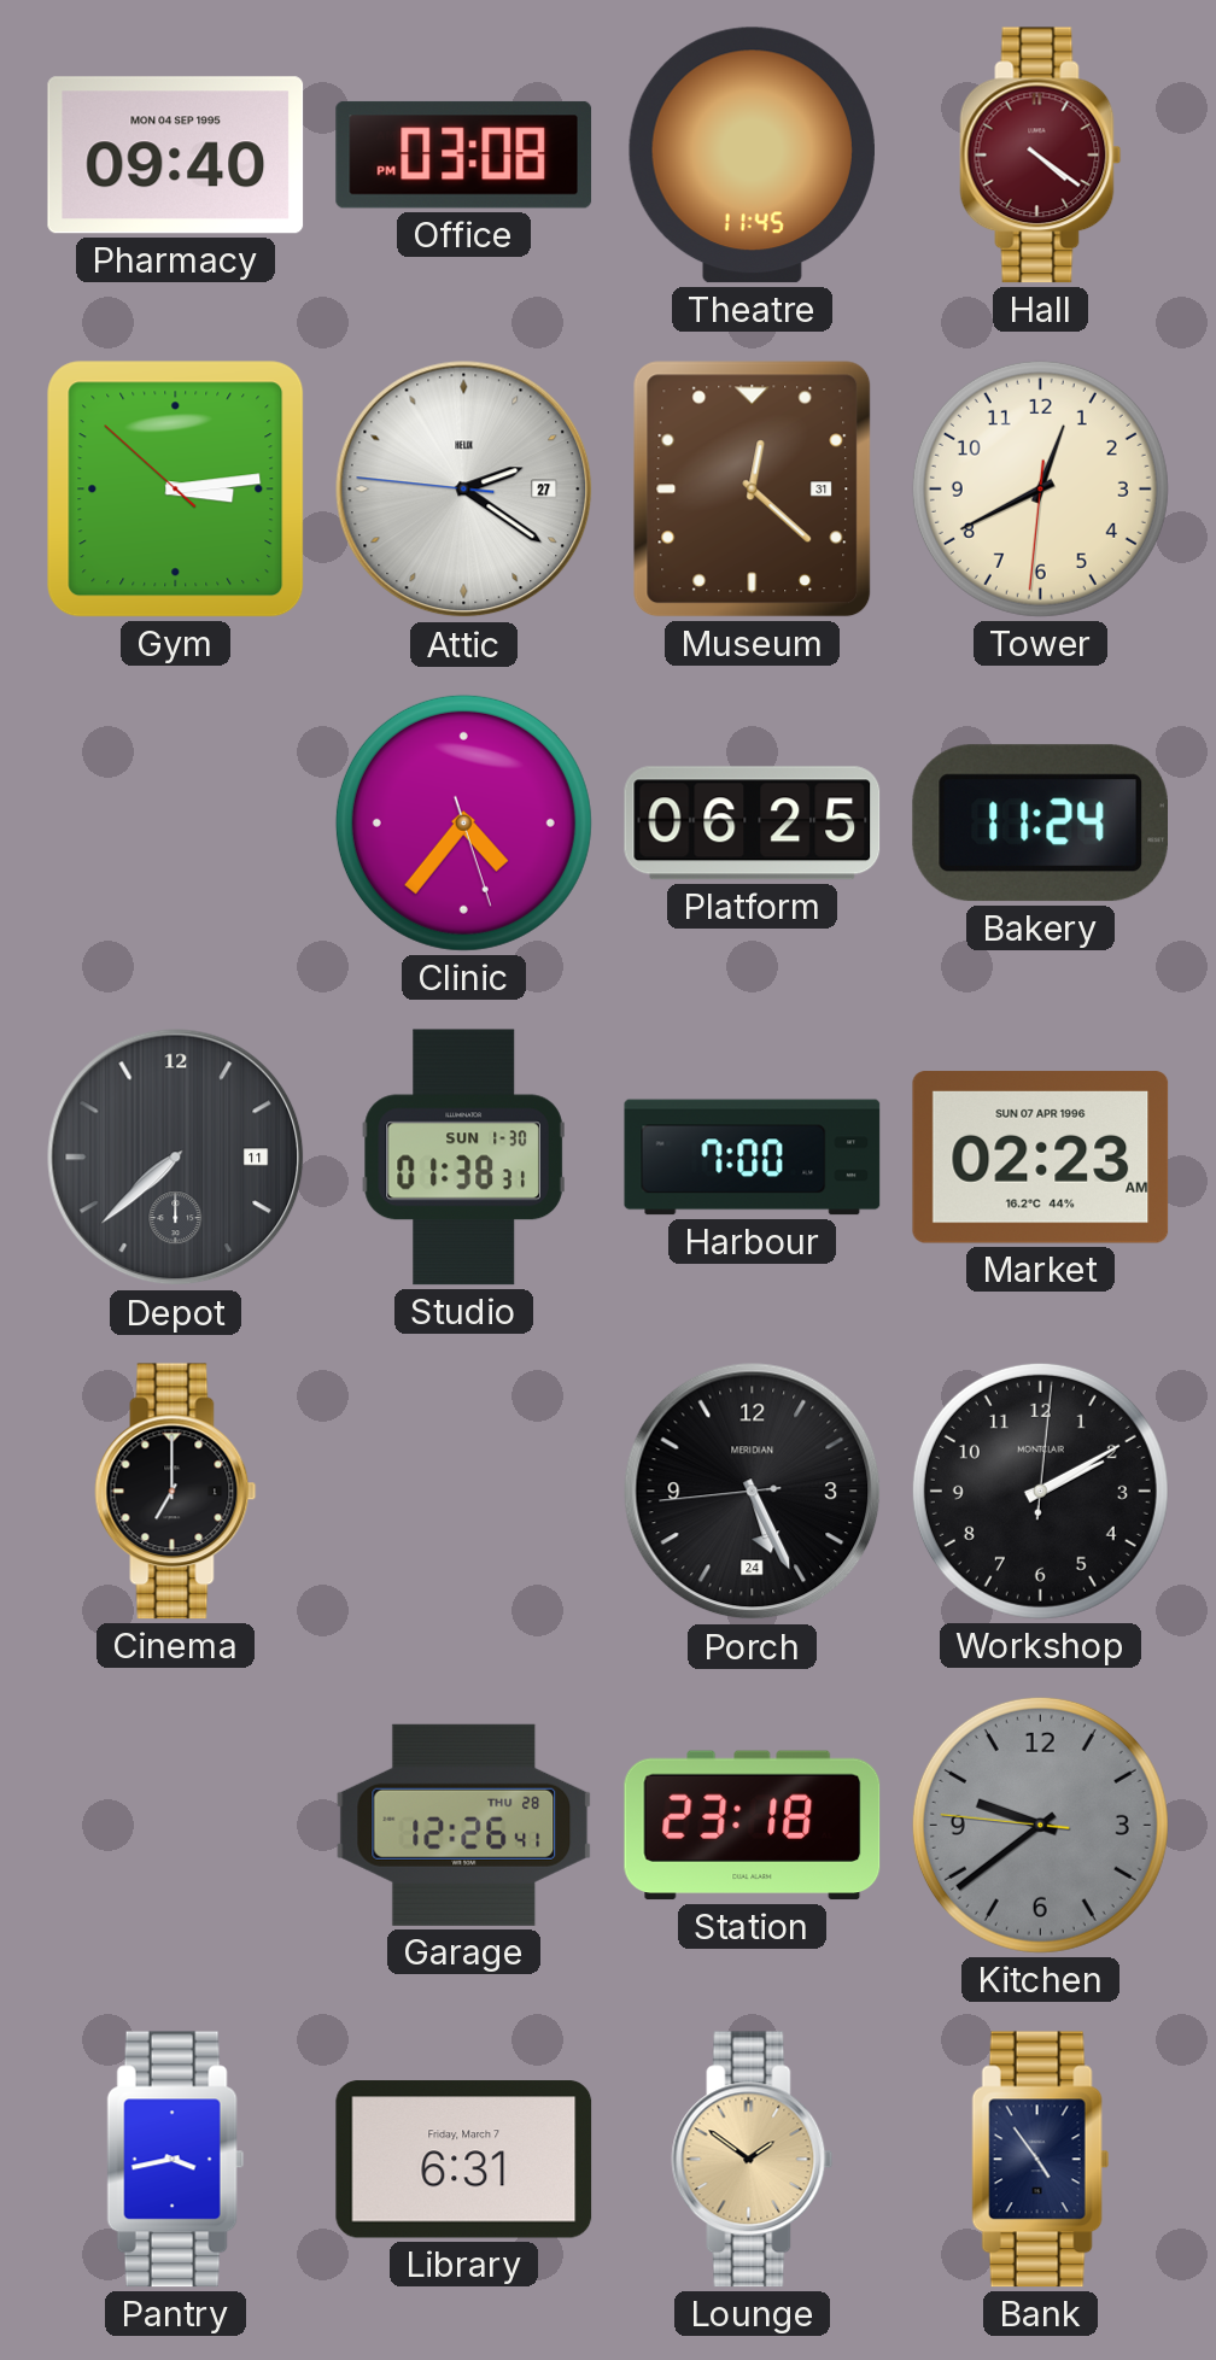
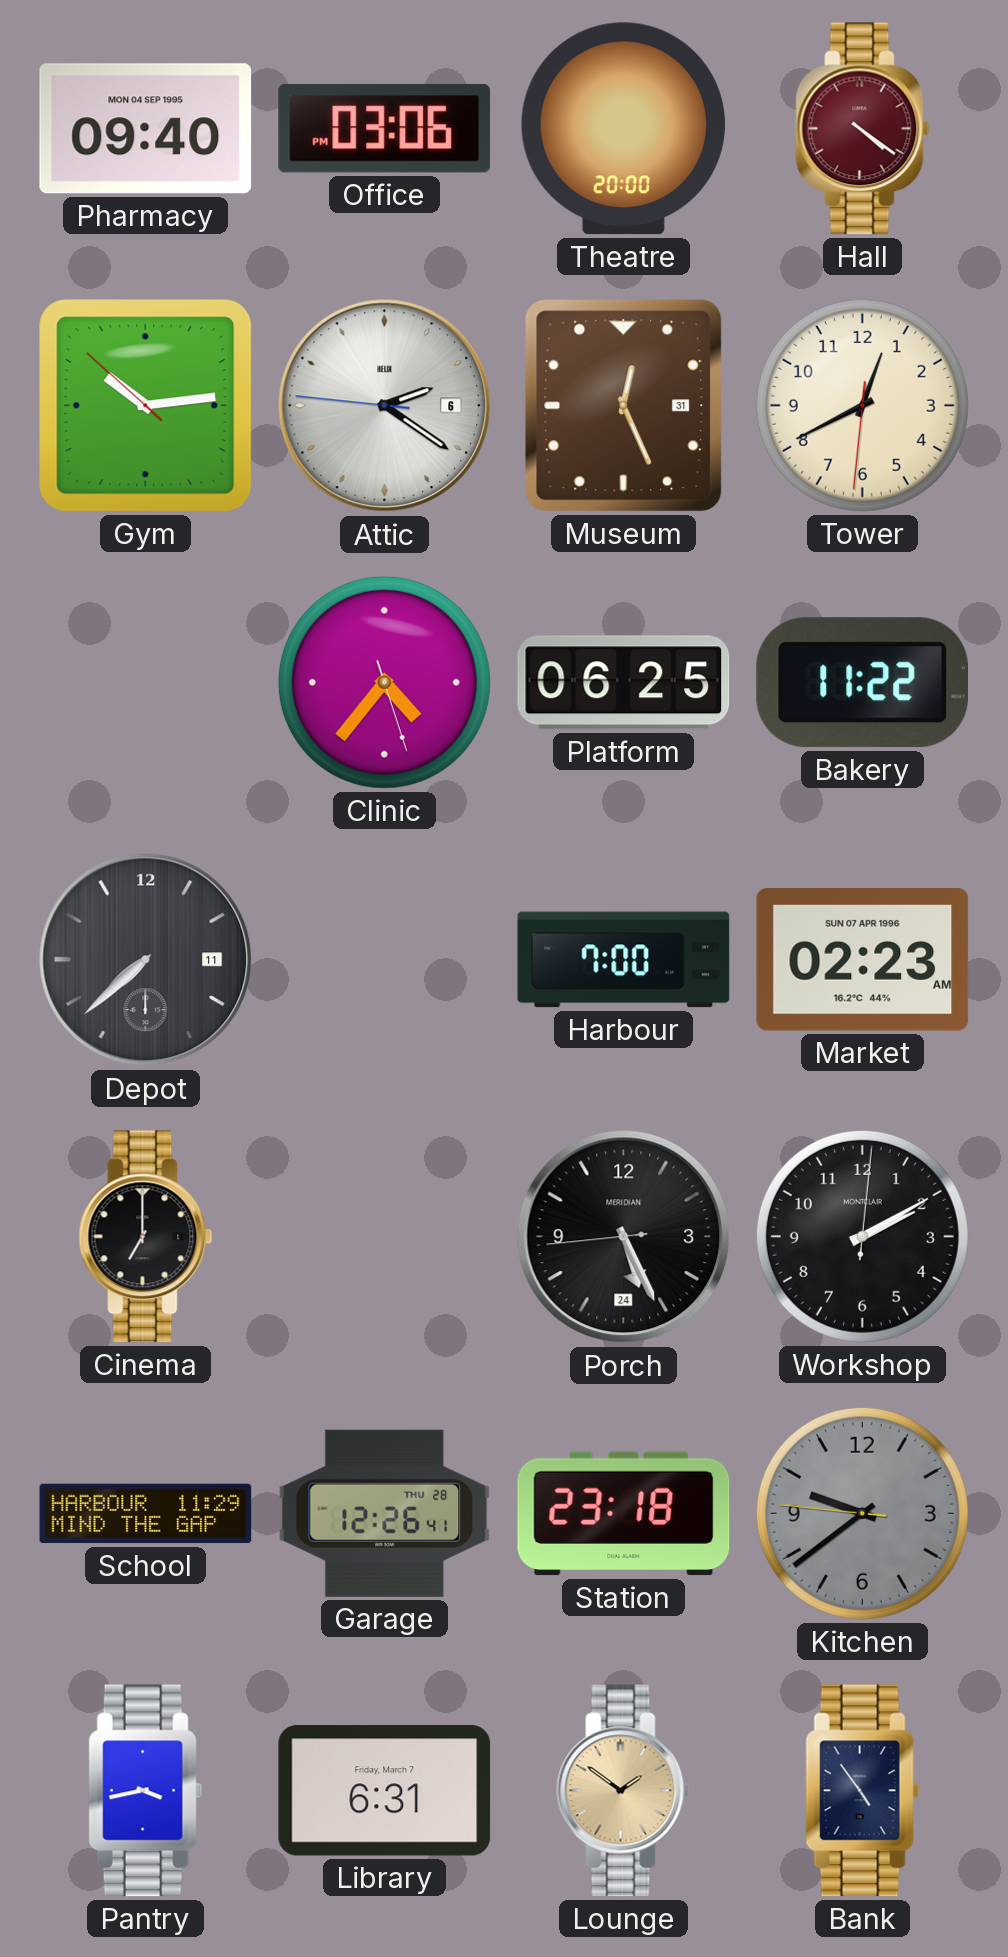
Office: 03:08 -> 03:06 (384, 128)
Theatre: 11:45 -> 20:00 (623, 129)
Gym: 3:13 -> 10:13 (146, 406)
Attic date: 27 -> 6 (385, 406)
Museum: 12:22 -> 12:26 (624, 406)
Bakery: 11:24 -> 11:22 (862, 683)
Studio: 01:38 -> none (463, 1158)
School: none -> 11:29 (146, 1514)
